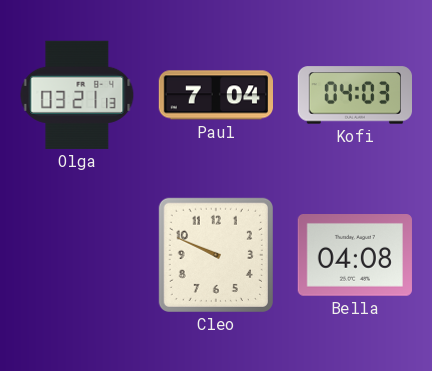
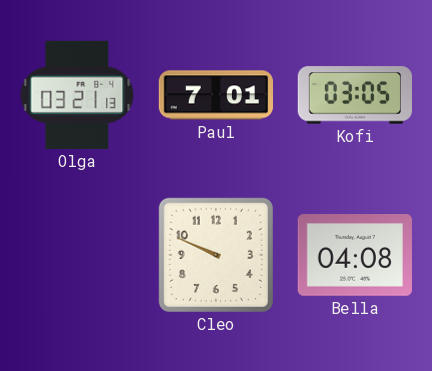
Paul: 7:04 -> 7:01 (215, 95)
Kofi: 04:03 -> 03:05 (354, 95)
